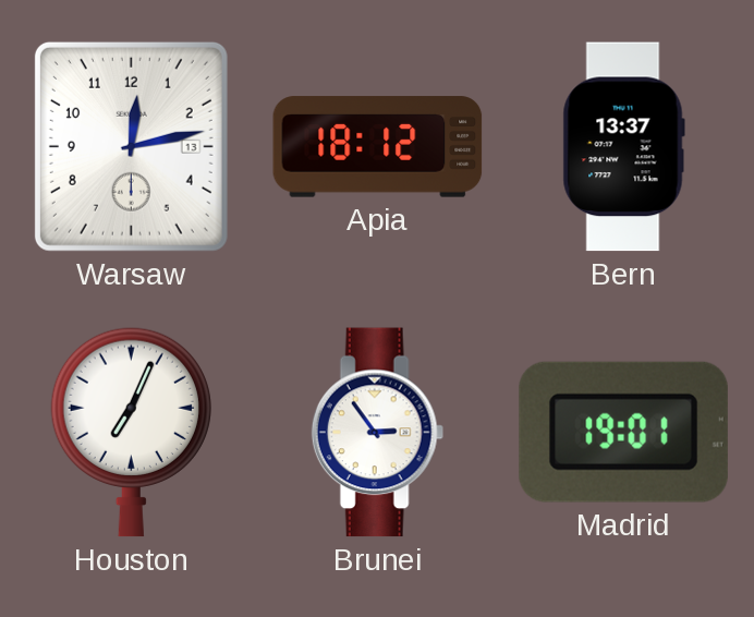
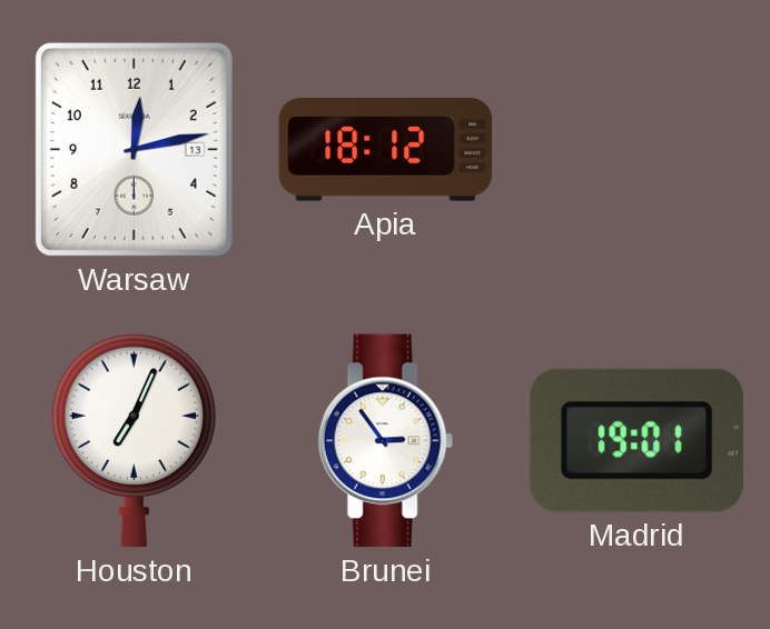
Bern: 13:37 -> none (623, 147)
